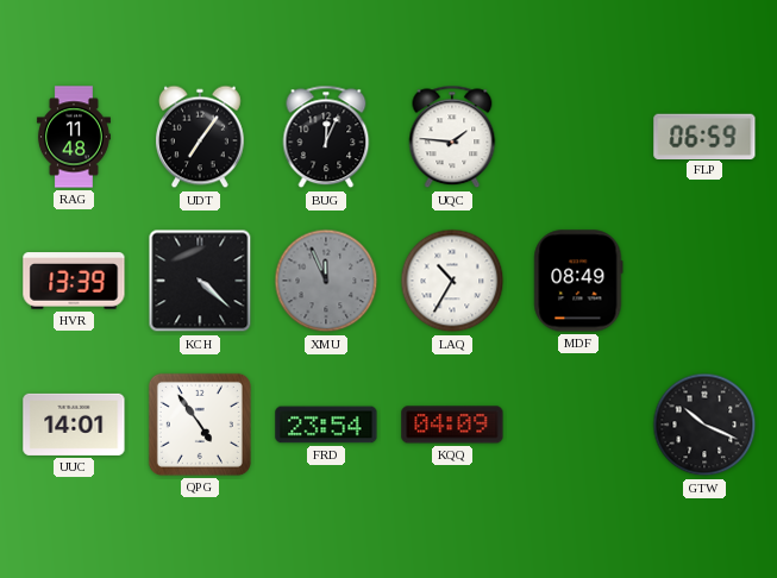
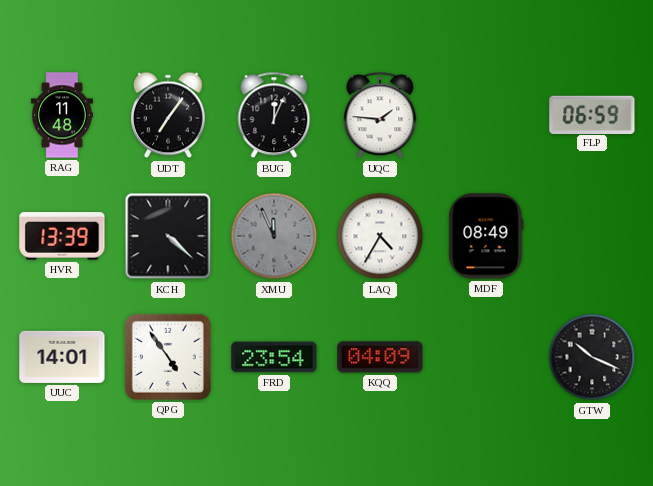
LAQ: 10:35 -> 4:35 (380, 236)
